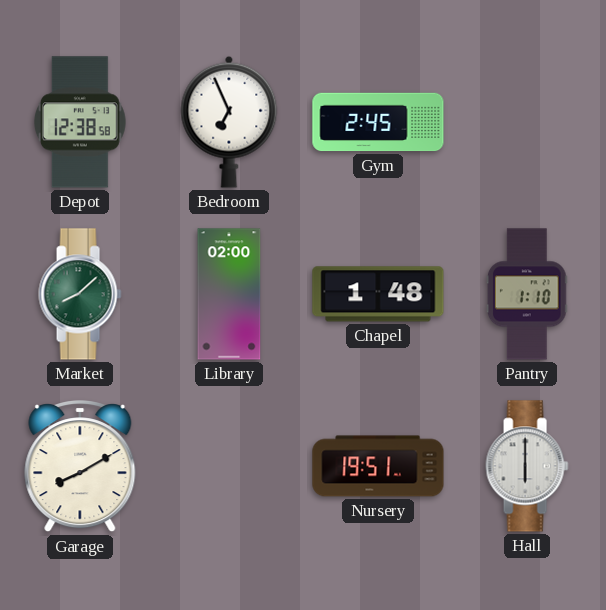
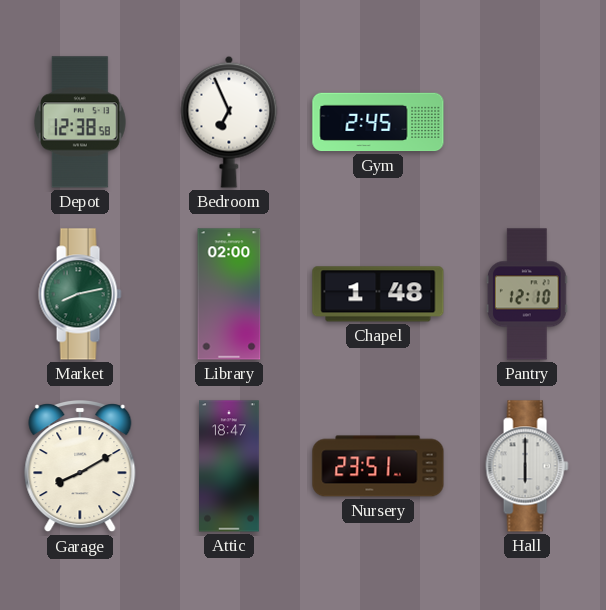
Market: 8:08 -> 8:13 (80, 294)
Pantry: 1:10 -> 12:10 (527, 294)
Attic: none -> 18:47 (230, 466)
Nursery: 19:51 -> 23:51 (378, 466)
